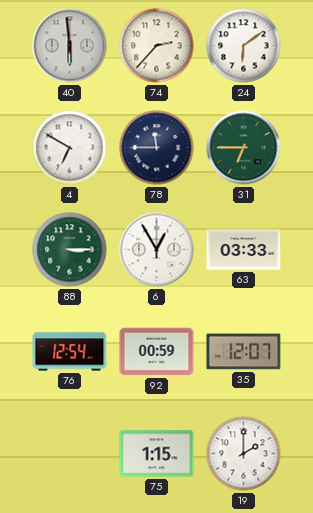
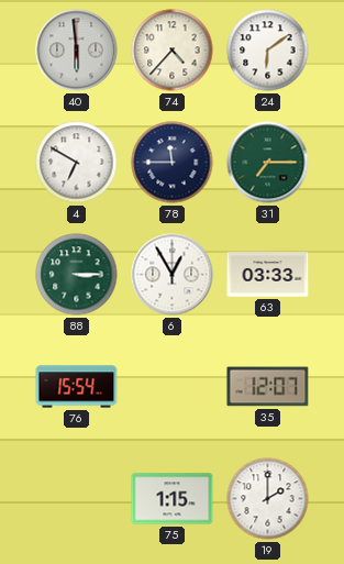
74: 2:37 -> 4:37 (173, 51)
31: 6:45 -> 7:15 (268, 163)
76: 12:54 -> 15:54 (77, 387)
92: 00:59 -> none (157, 352)
